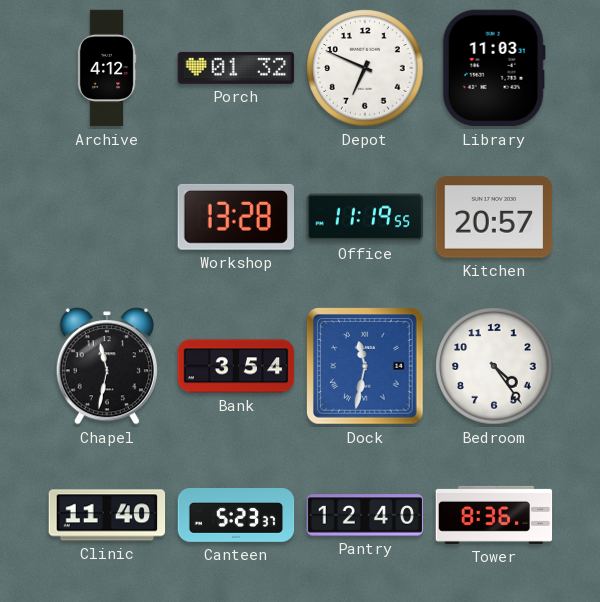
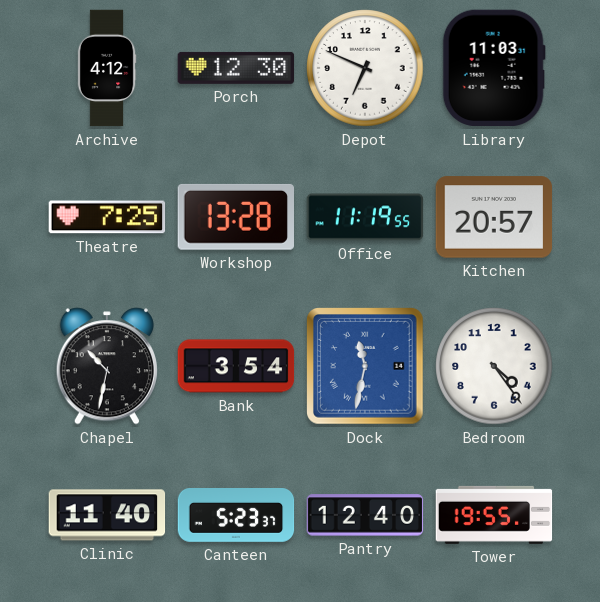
Porch: 01:32 -> 12:30 (236, 68)
Theatre: none -> 7:25 (107, 217)
Chapel: 11:32 -> 10:32 (107, 366)
Tower: 8:36 -> 19:55 (494, 515)
